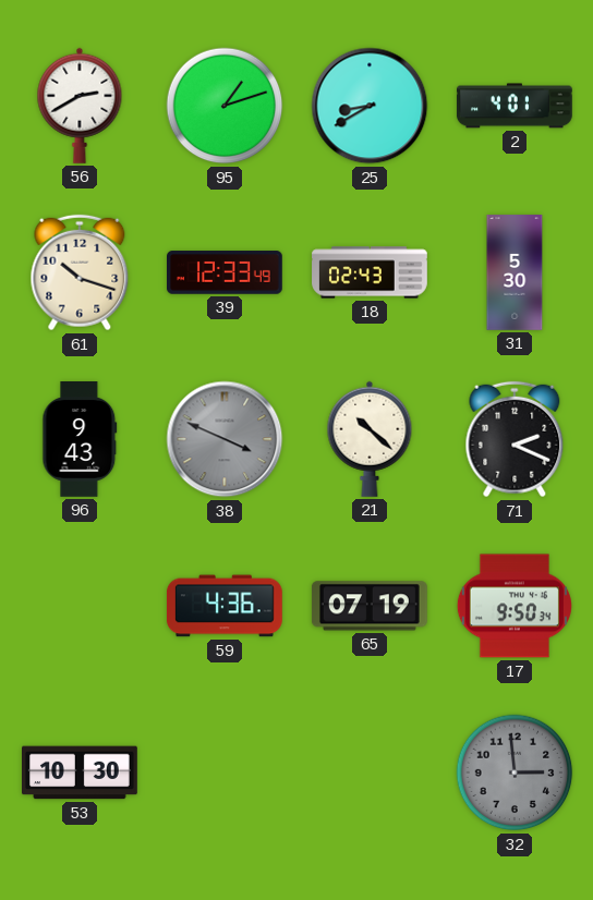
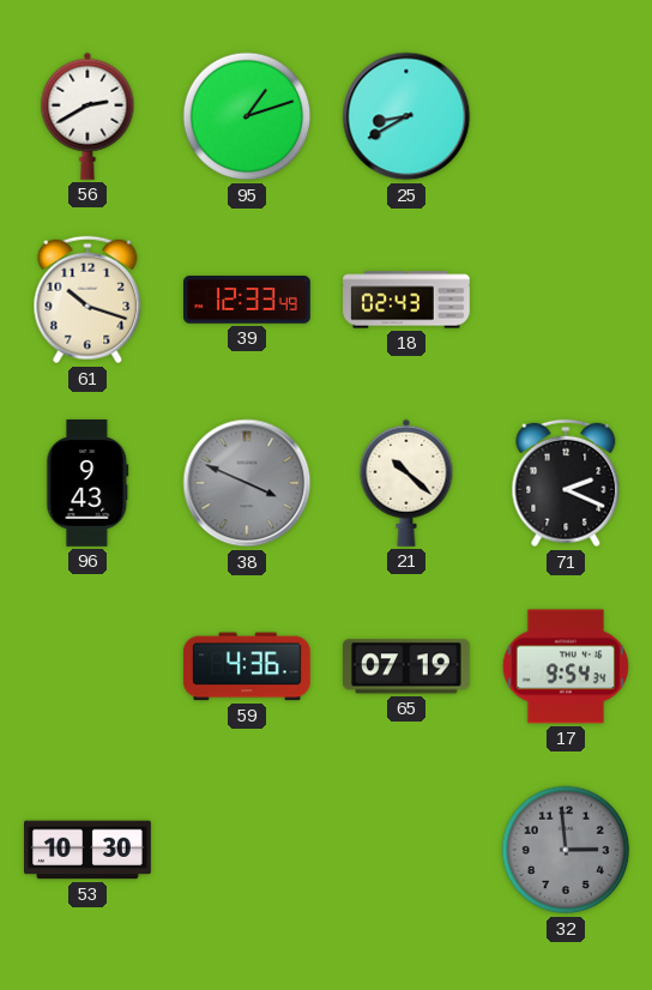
2: 4:01 -> none (515, 106)
31: 5:30 -> none (515, 272)
17: 9:50 -> 9:54 (566, 666)
